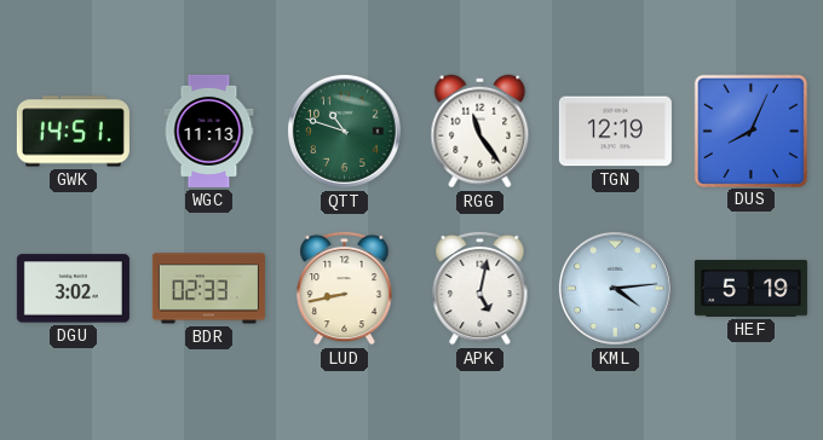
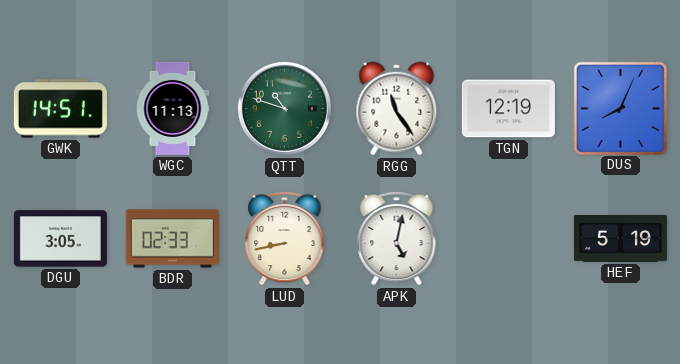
DGU: 3:02 -> 3:05 (60, 239)
KML: 4:14 -> none (615, 288)
